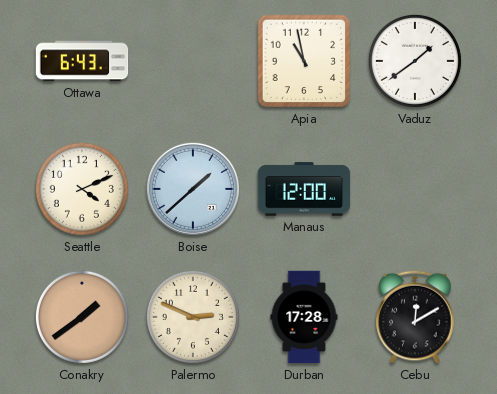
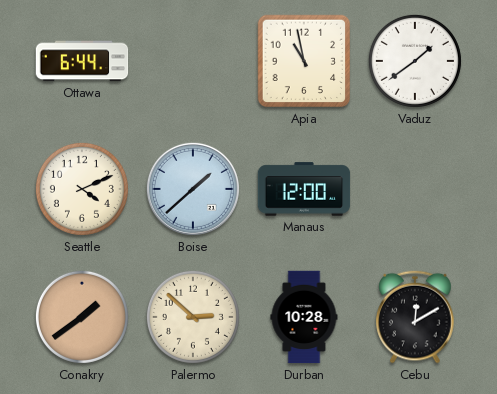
Ottawa: 6:43 -> 6:44 (82, 61)
Palermo: 2:49 -> 2:52 (193, 317)
Durban: 17:28 -> 10:28 (304, 317)
